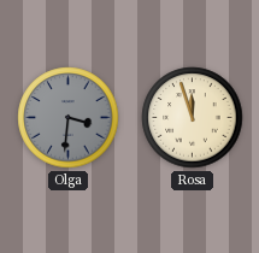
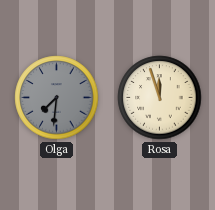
Olga: 3:31 -> 7:31 (57, 98)
